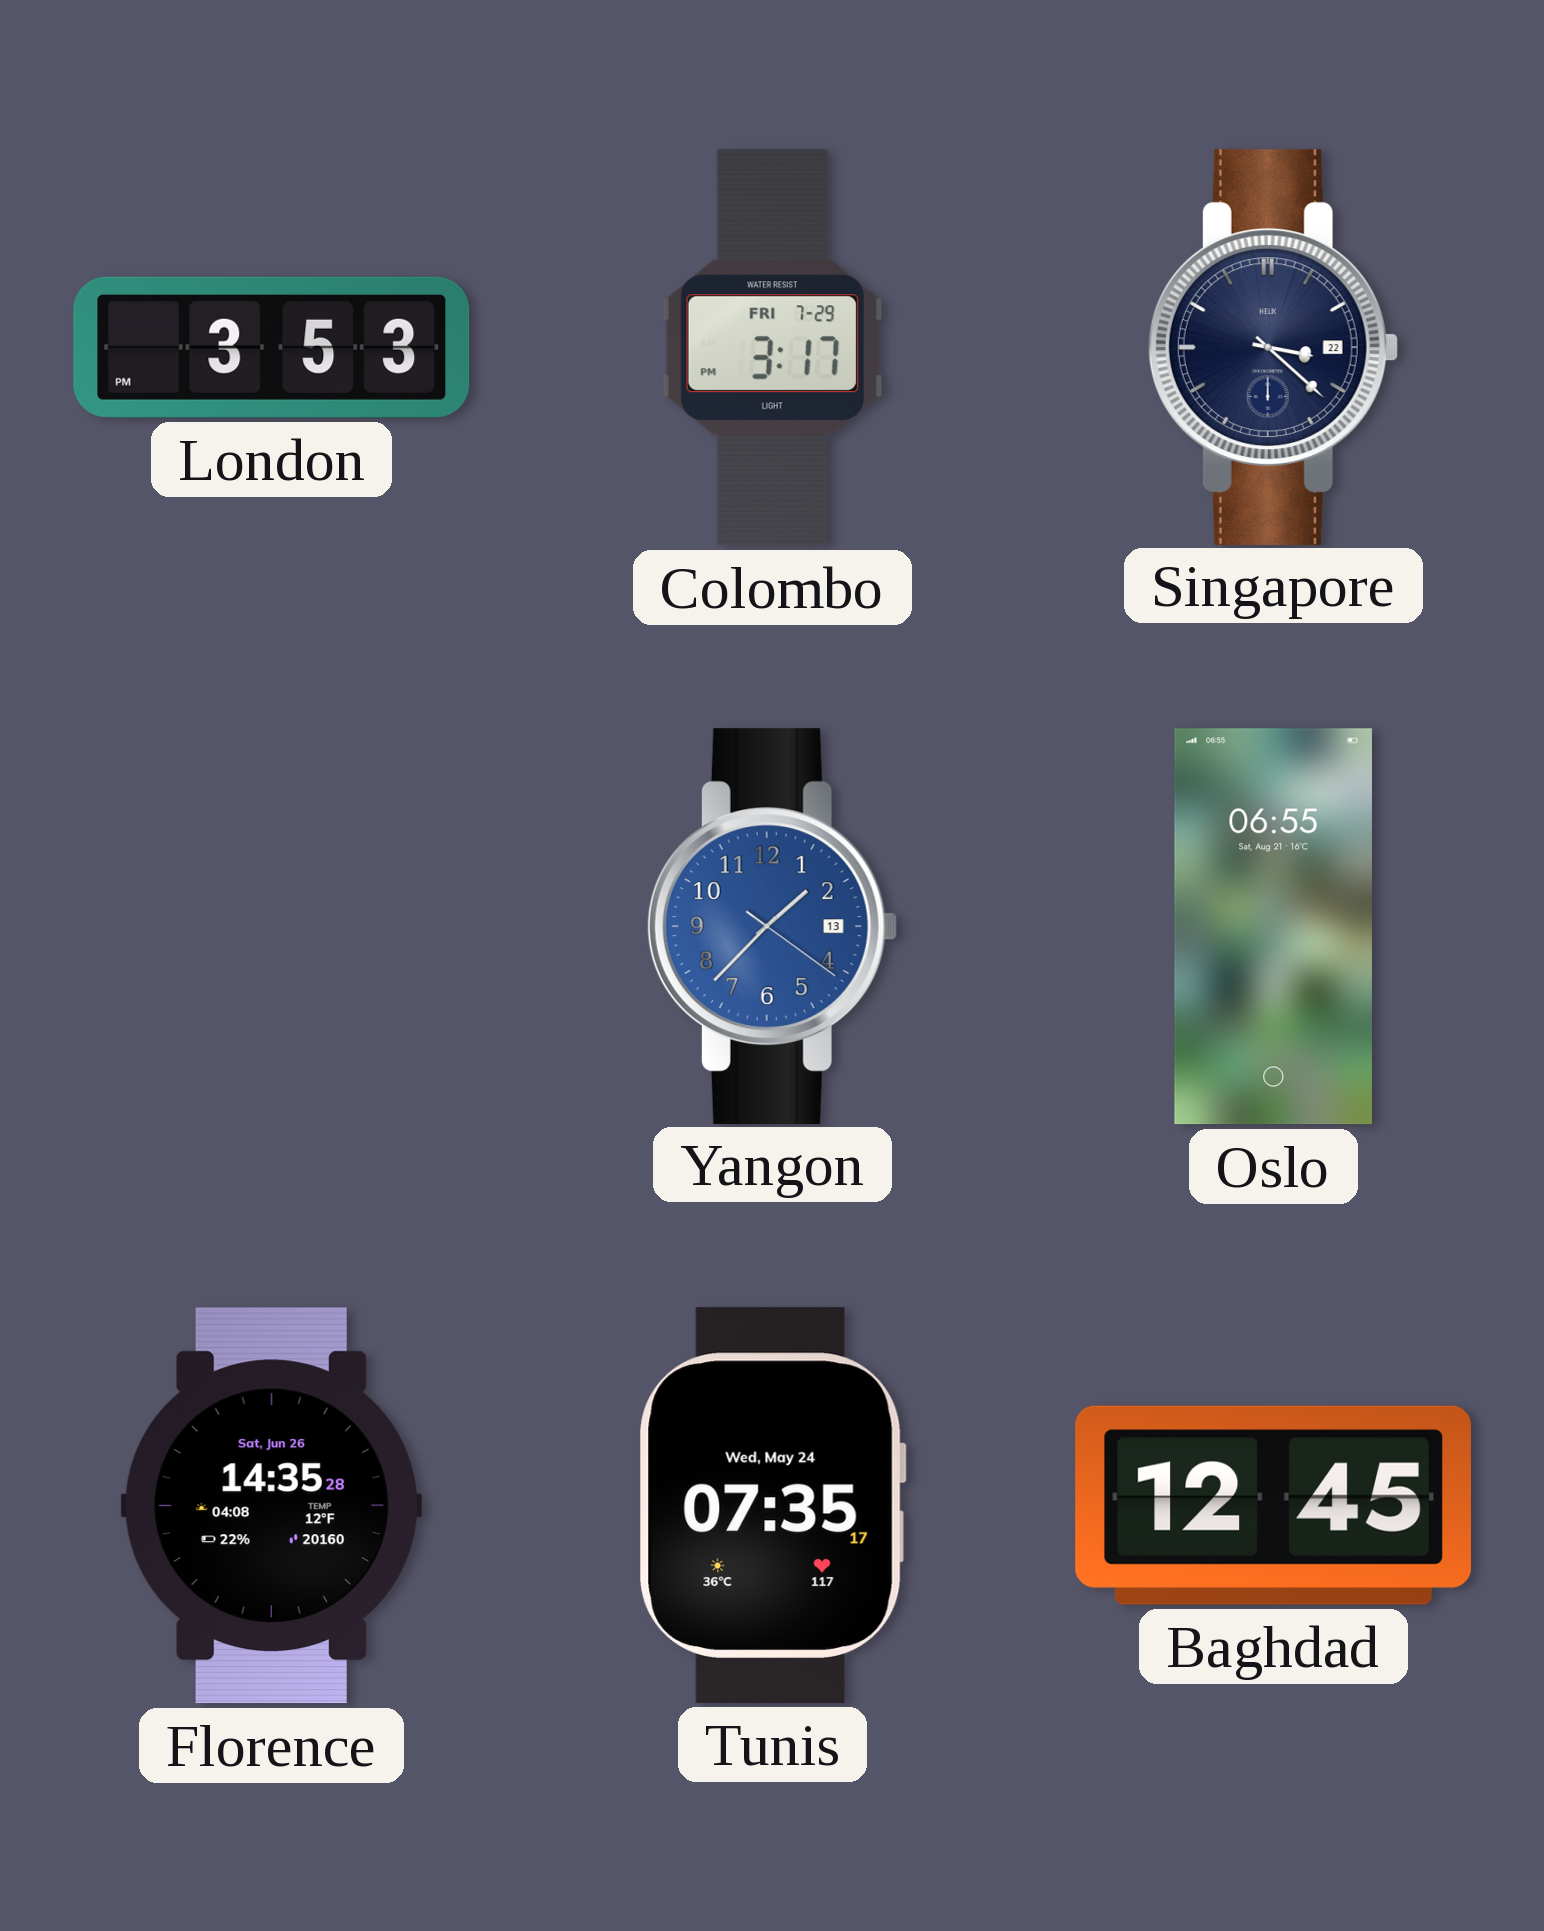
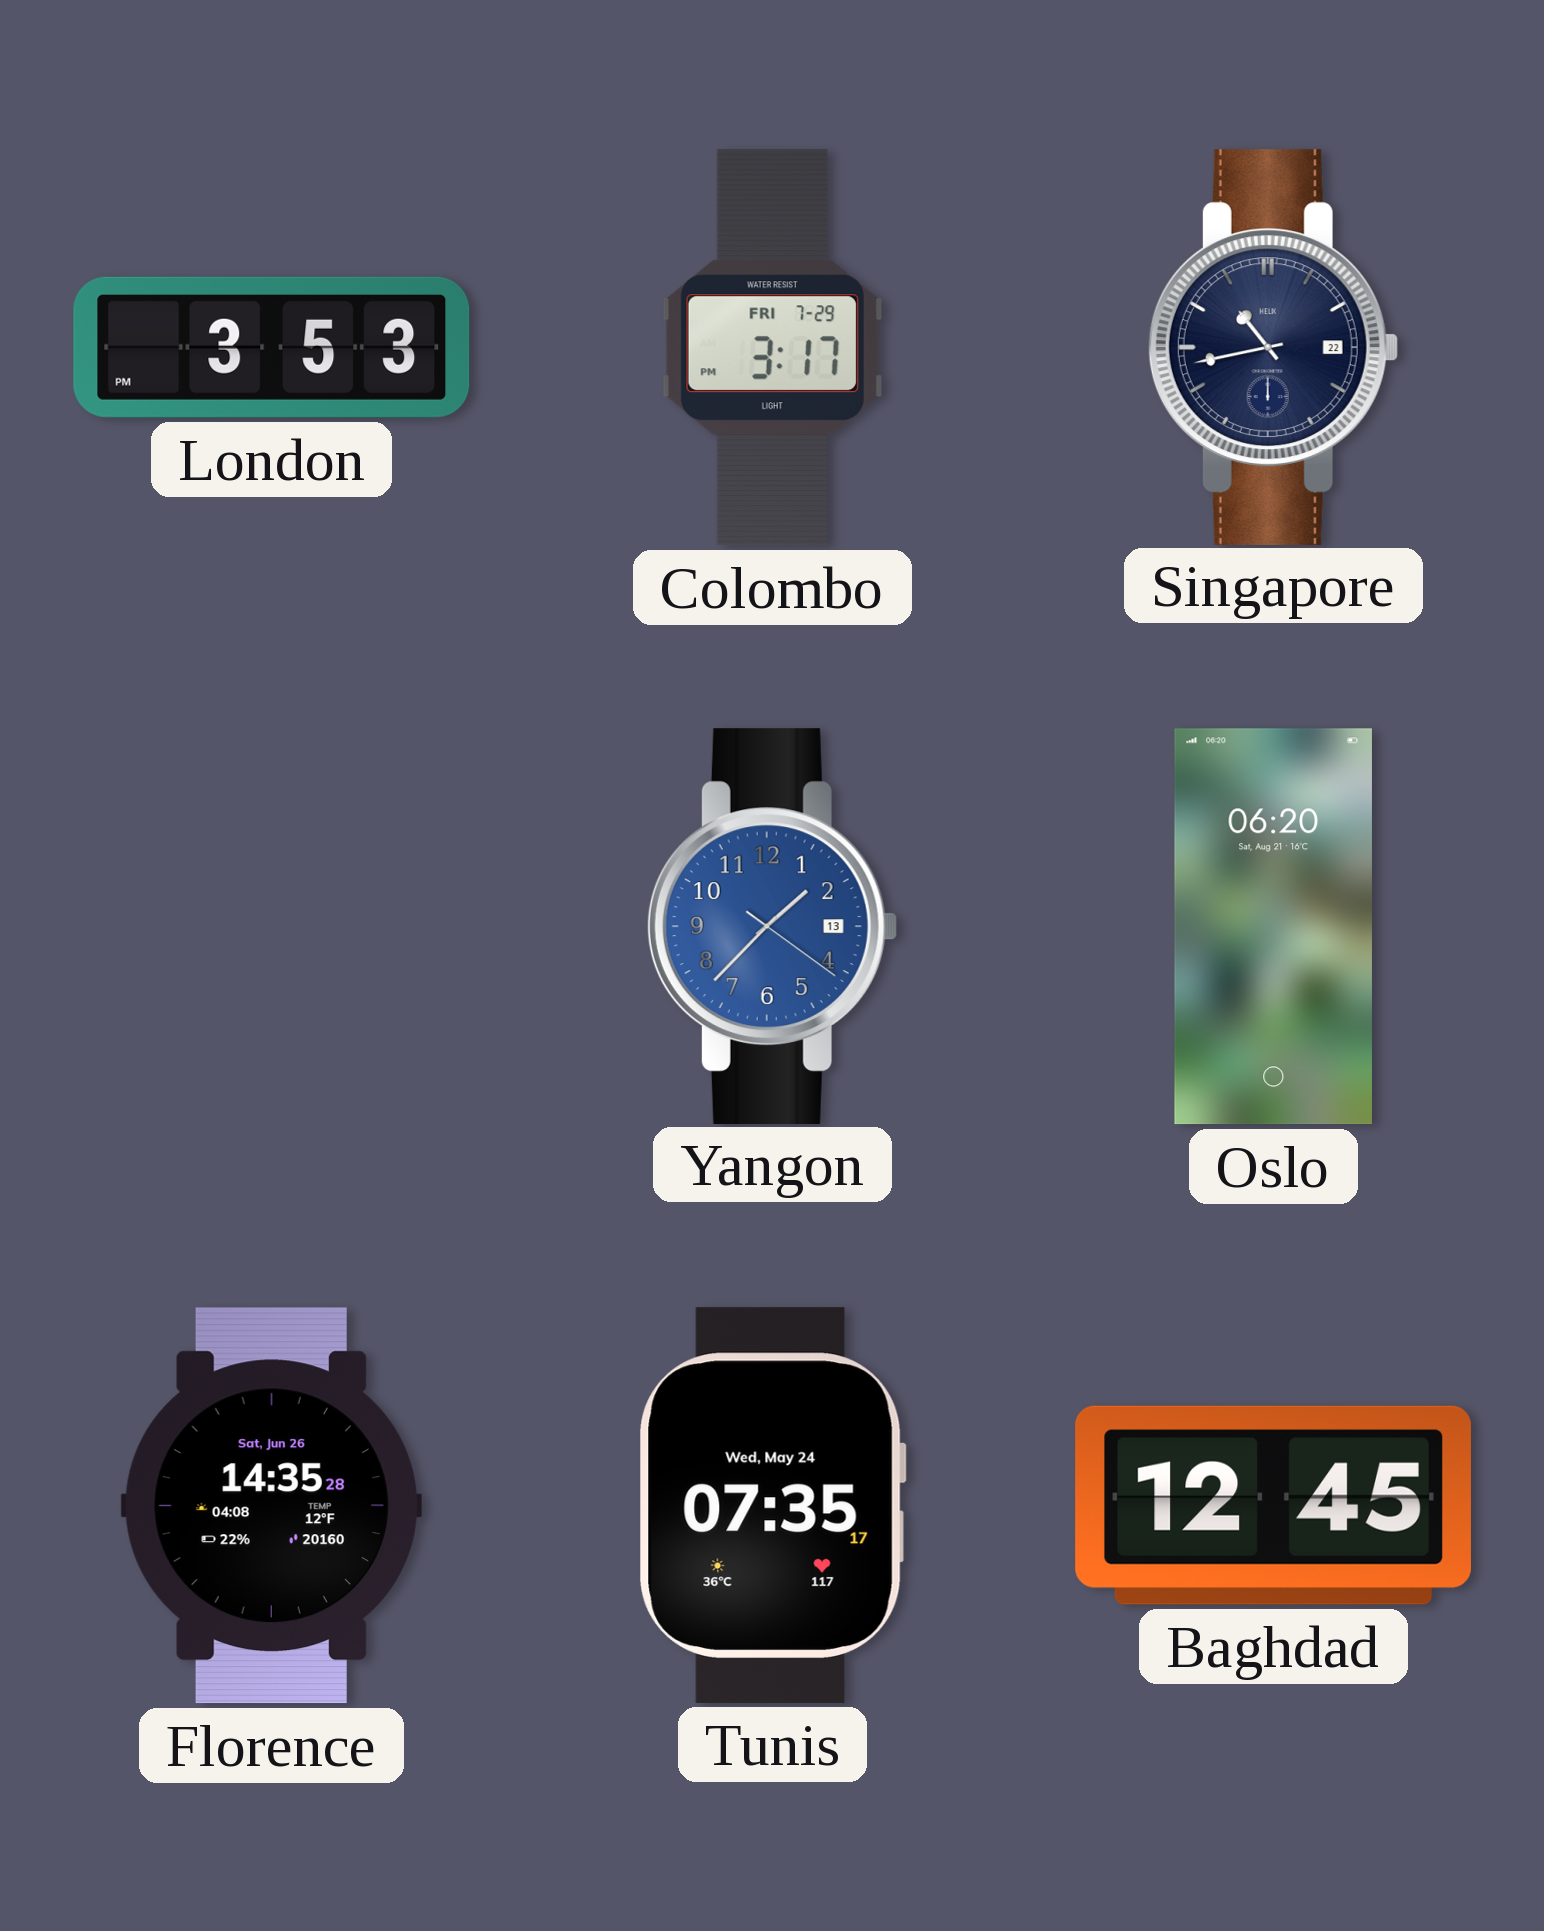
Singapore: 3:22 -> 10:43 (1273, 347)
Oslo: 06:55 -> 06:20 (1273, 927)
